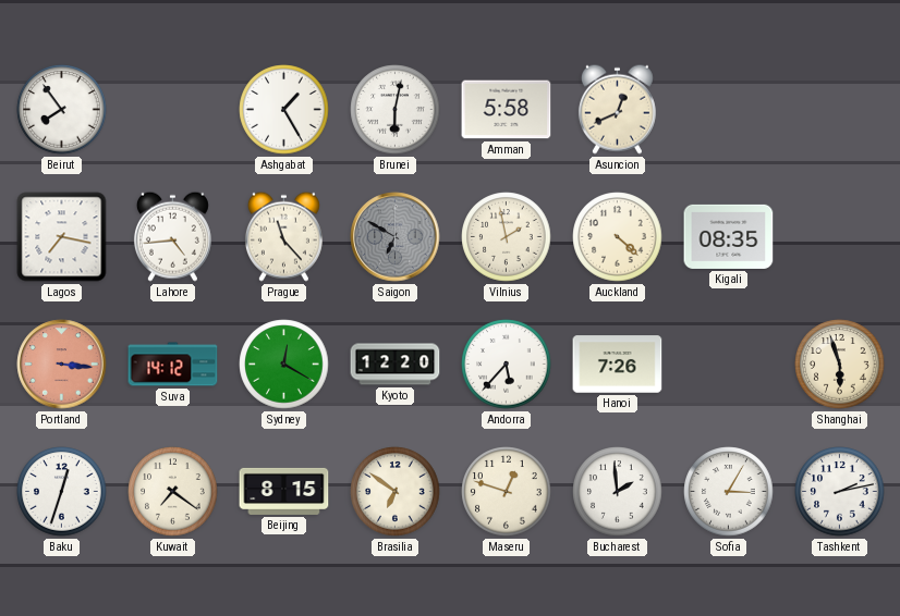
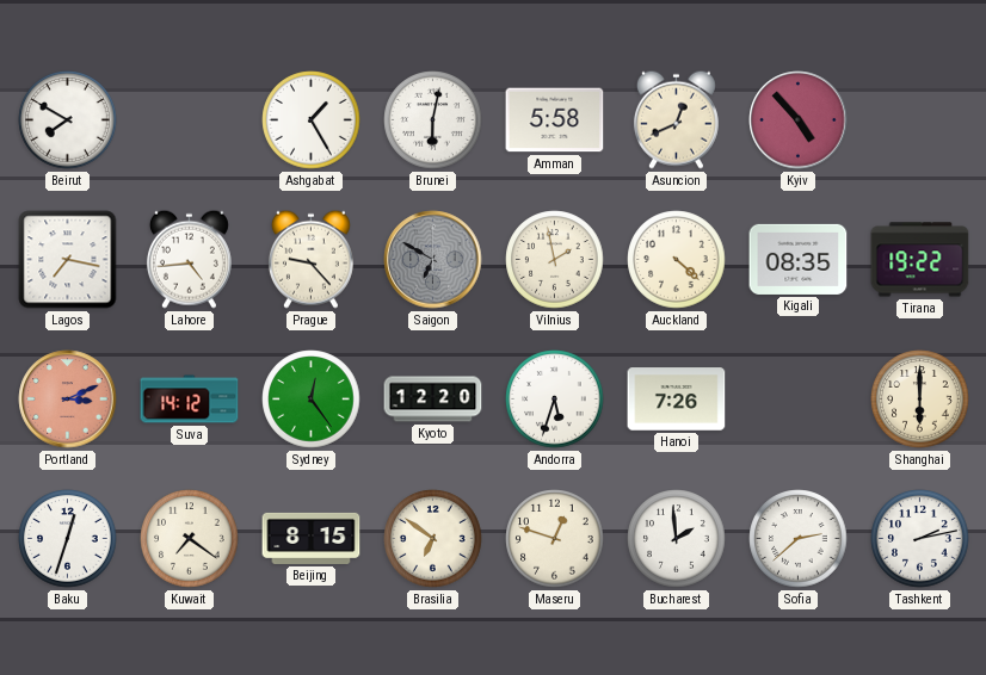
Beirut: 7:54 -> 7:50 (68, 120)
Kyiv: none -> 4:53 (799, 120)
Prague: 11:23 -> 9:23 (310, 259)
Tirana: none -> 19:22 (920, 260)
Portland: 3:16 -> 3:11 (68, 400)
Sydney: 12:20 -> 12:24 (312, 400)
Andorra: 5:37 -> 5:33 (555, 400)
Shanghai: 5:57 -> 6:00 (920, 400)
Sofia: 3:05 -> 2:38 (799, 539)
